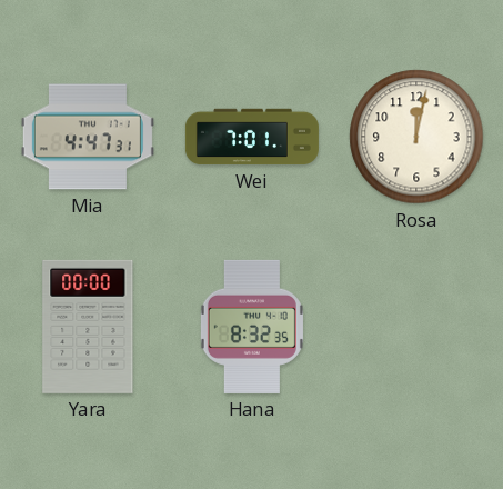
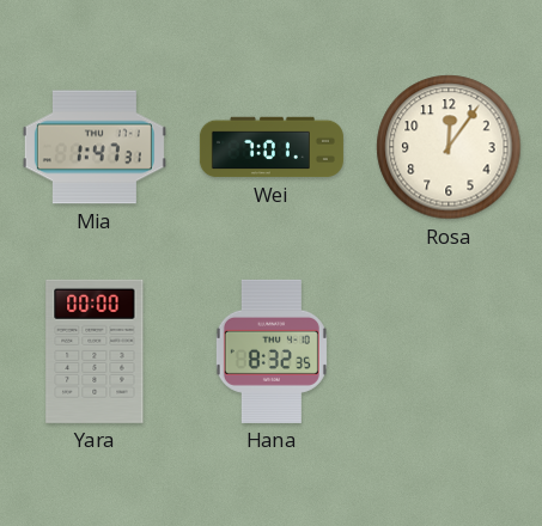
Mia: 4:47 -> 1:47 (95, 147)
Rosa: 12:02 -> 12:06 (449, 147)
